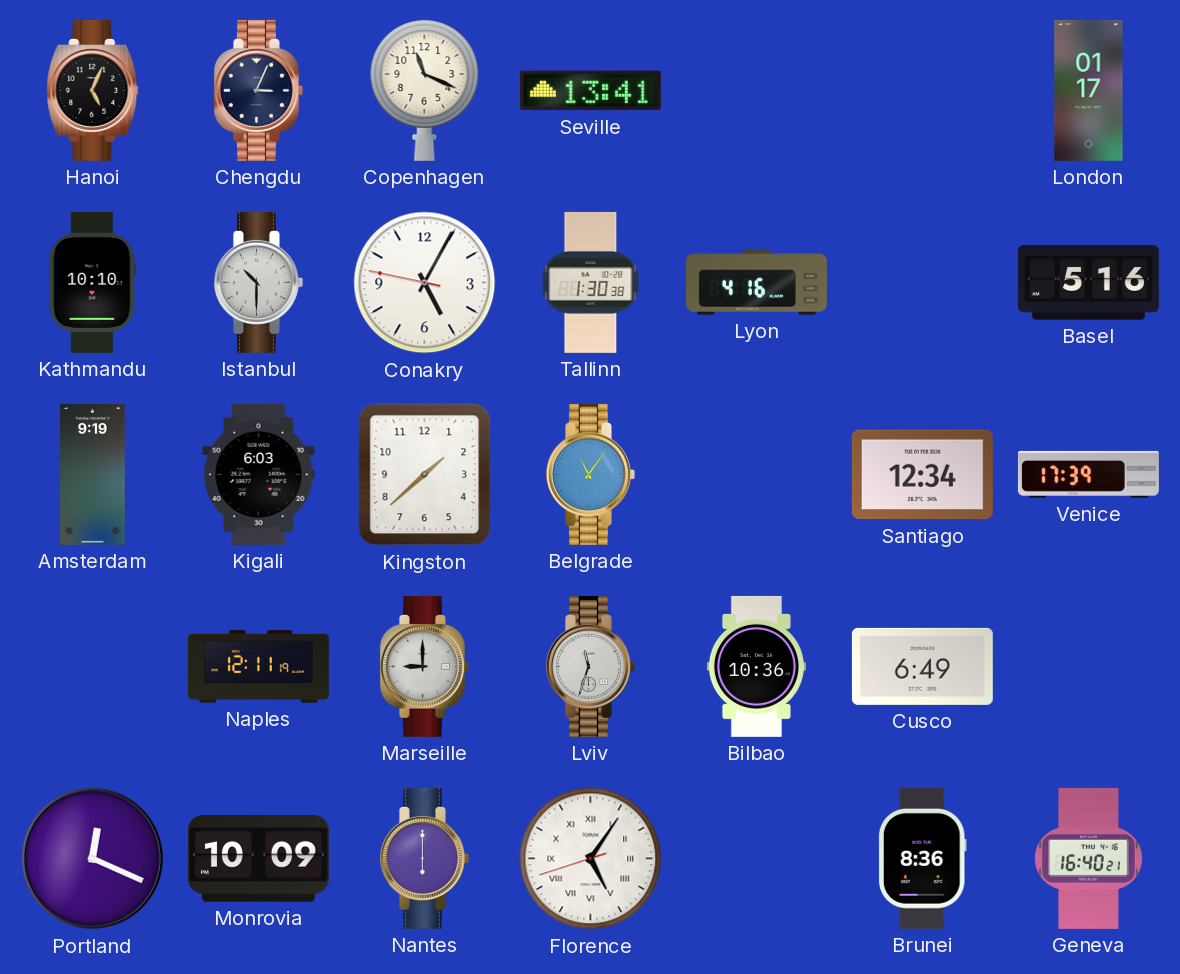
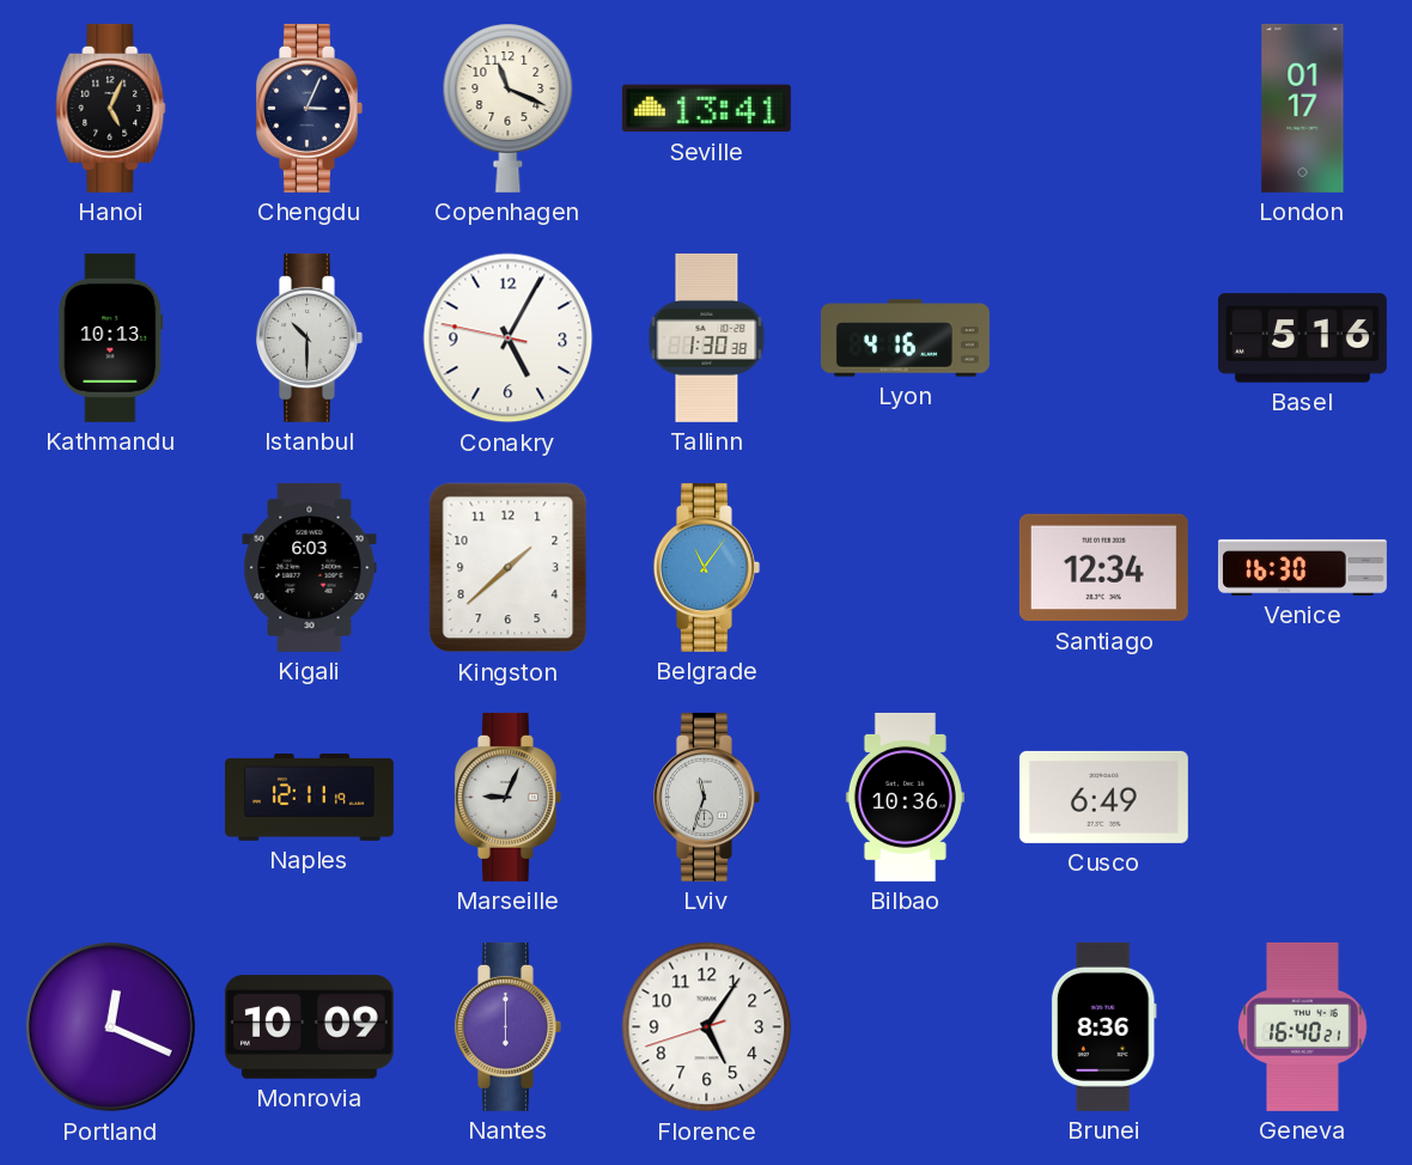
Kathmandu: 10:10 -> 10:13 (111, 337)
Amsterdam: 9:19 -> none (93, 474)
Venice: 17:39 -> 16:30 (1302, 567)
Marseille: 9:00 -> 9:04 (507, 797)
Florence numerals: Roman -> Arabic (707, 1027)
